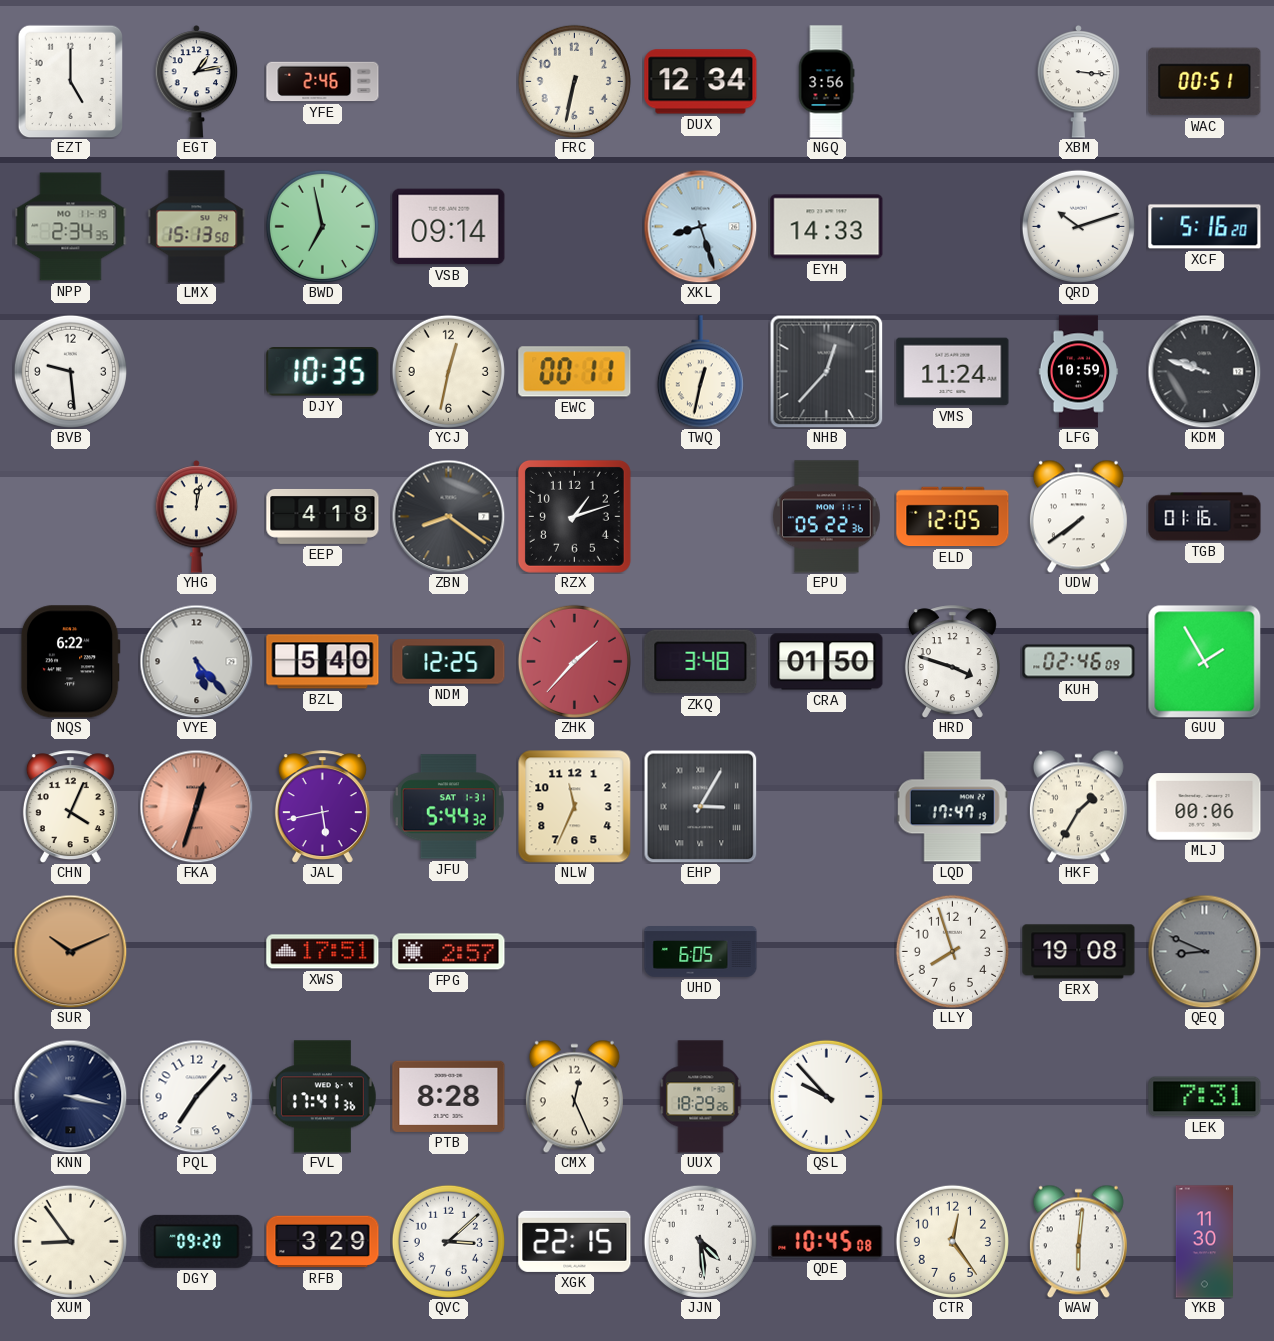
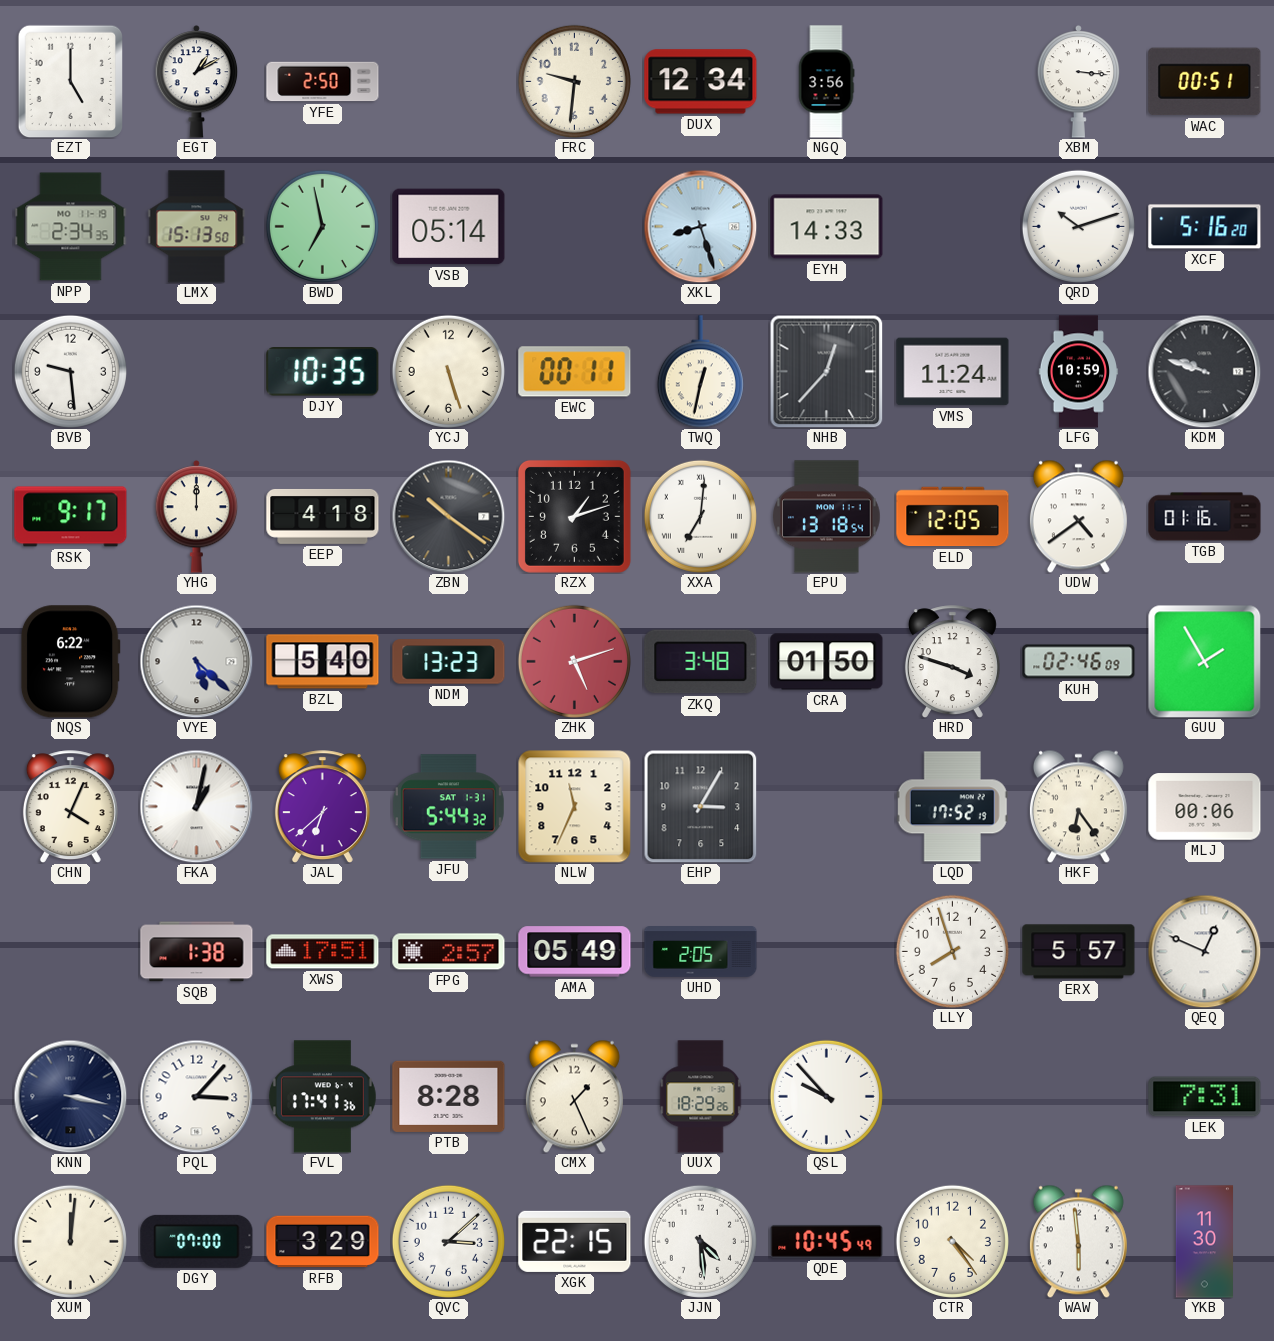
EGT: 1:13 -> 1:10 (197, 81)
YFE: 2:46 -> 2:50 (323, 82)
FRC: 6:32 -> 9:31 (574, 81)
VSB: 09:14 -> 05:14 (449, 227)
YCJ: 12:32 -> 5:27 (448, 371)
RSK: none -> 9:17 (71, 517)
YHG: 12:02 -> 12:00 (197, 516)
ZBN: 8:21 -> 10:21 (448, 516)
XXA: none -> 7:01 (700, 516)
EPU: 05:22 -> 13:18 (827, 517)
UDW: 7:39 -> 4:39 (1078, 516)
VYE: 5:23 -> 5:22 (196, 661)
NDM: 12:25 -> 13:23 (449, 662)
ZHK: 1:37 -> 5:12 (574, 661)
FKA: 12:33 -> 1:02 (196, 806)
FKA dial: salmon -> white (196, 806)
JAL: 5:43 -> 6:38 (322, 806)
EHP numerals: Roman -> Arabic (700, 806)
LQD: 17:47 -> 17:52 (952, 807)
HKF: 1:35 -> 6:24 (1078, 806)
SUR: 10:11 -> none (70, 951)
SQB: none -> 1:38 (197, 952)
AMA: none -> 05:49 (575, 952)
UHD: 6:05 -> 2:05 (701, 952)
ERX: 19:08 -> 5:57 (1079, 952)
QEQ: 8:49 -> 12:49 (1204, 951)
QEQ dial: grey -> white (1204, 951)
PQL: 7:07 -> 3:07 (196, 1096)
CMX: 12:26 -> 1:26 (574, 1096)
XUM: 8:54 -> 12:01 (70, 1241)
DGY: 09:20 -> 07:00 (197, 1241)
QDE: 10:45:08 -> 10:45:49 (827, 1241)
CTR: 12:24 -> 4:24 (952, 1241)
WAW: 6:01 -> 5:59 (1078, 1241)
